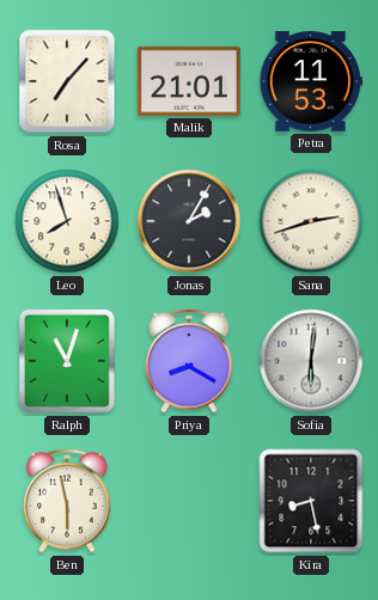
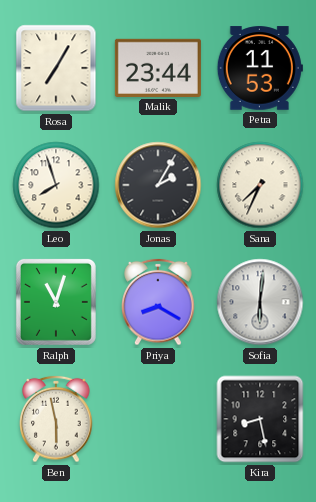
Rosa: 7:07 -> 7:05 (56, 68)
Malik: 21:01 -> 23:44 (158, 68)
Sana: 2:42 -> 7:34 (260, 185)
